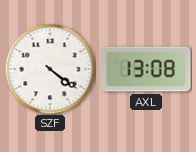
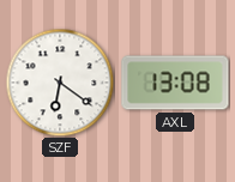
SZF: 4:21 -> 6:21 (60, 83)
